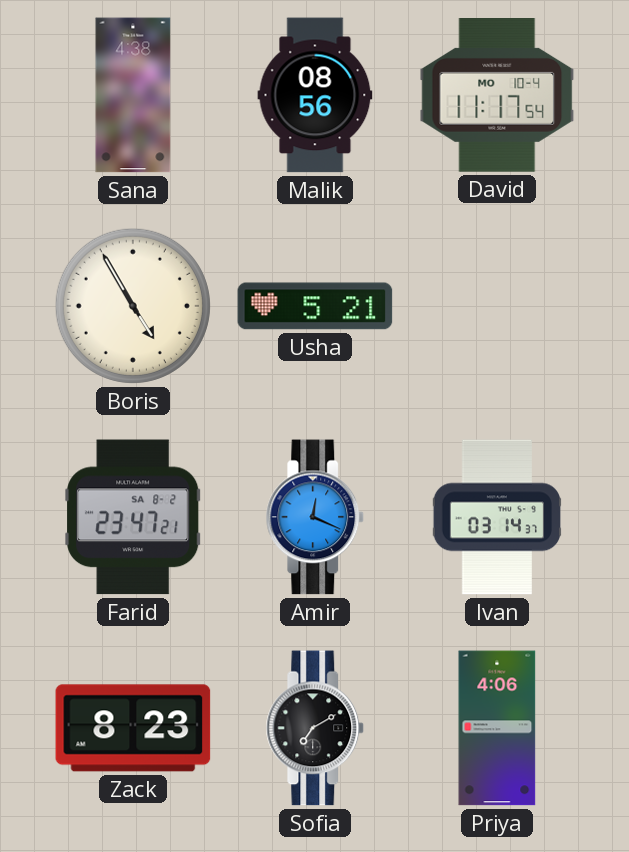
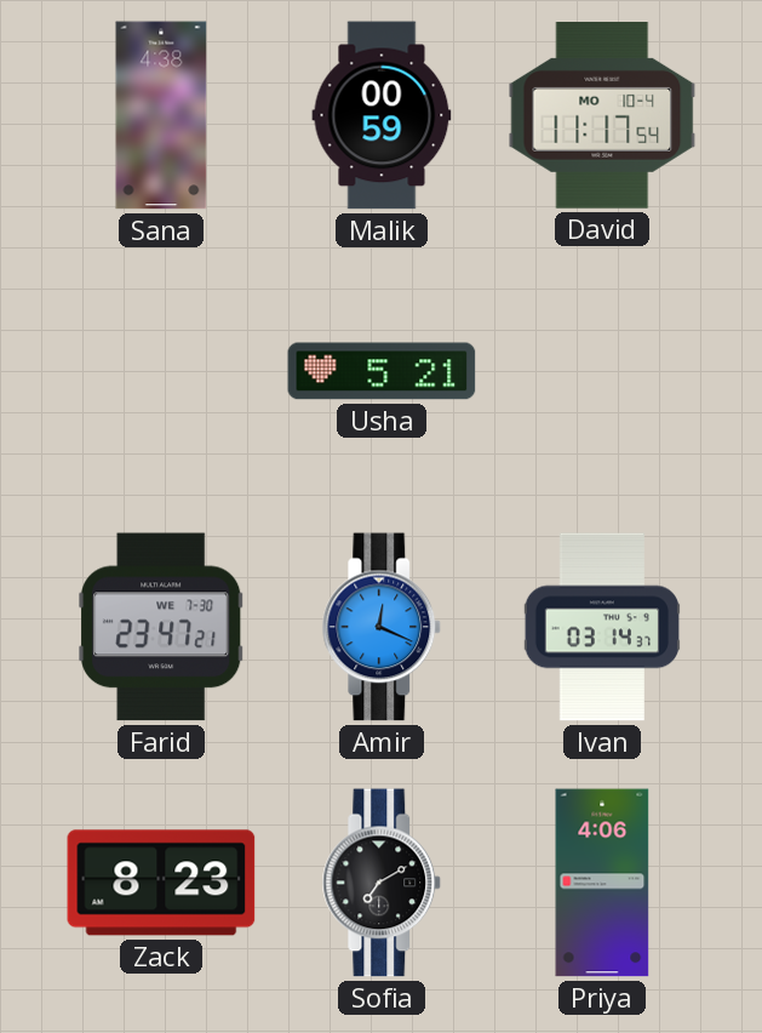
Malik: 08:56 -> 00:59 (382, 115)
Boris: 4:55 -> none (133, 306)
Farid date: SA 8-2 -> WE 7-30 (161, 627)
